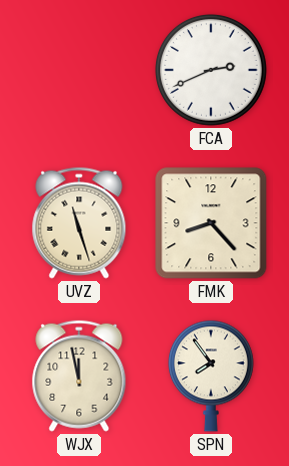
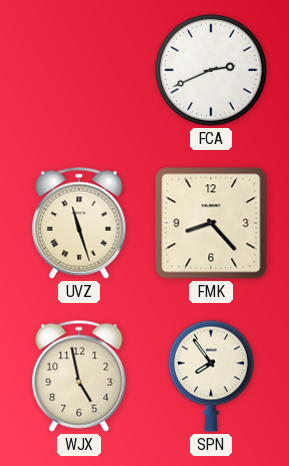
WJX: 11:58 -> 4:58 (79, 376)
